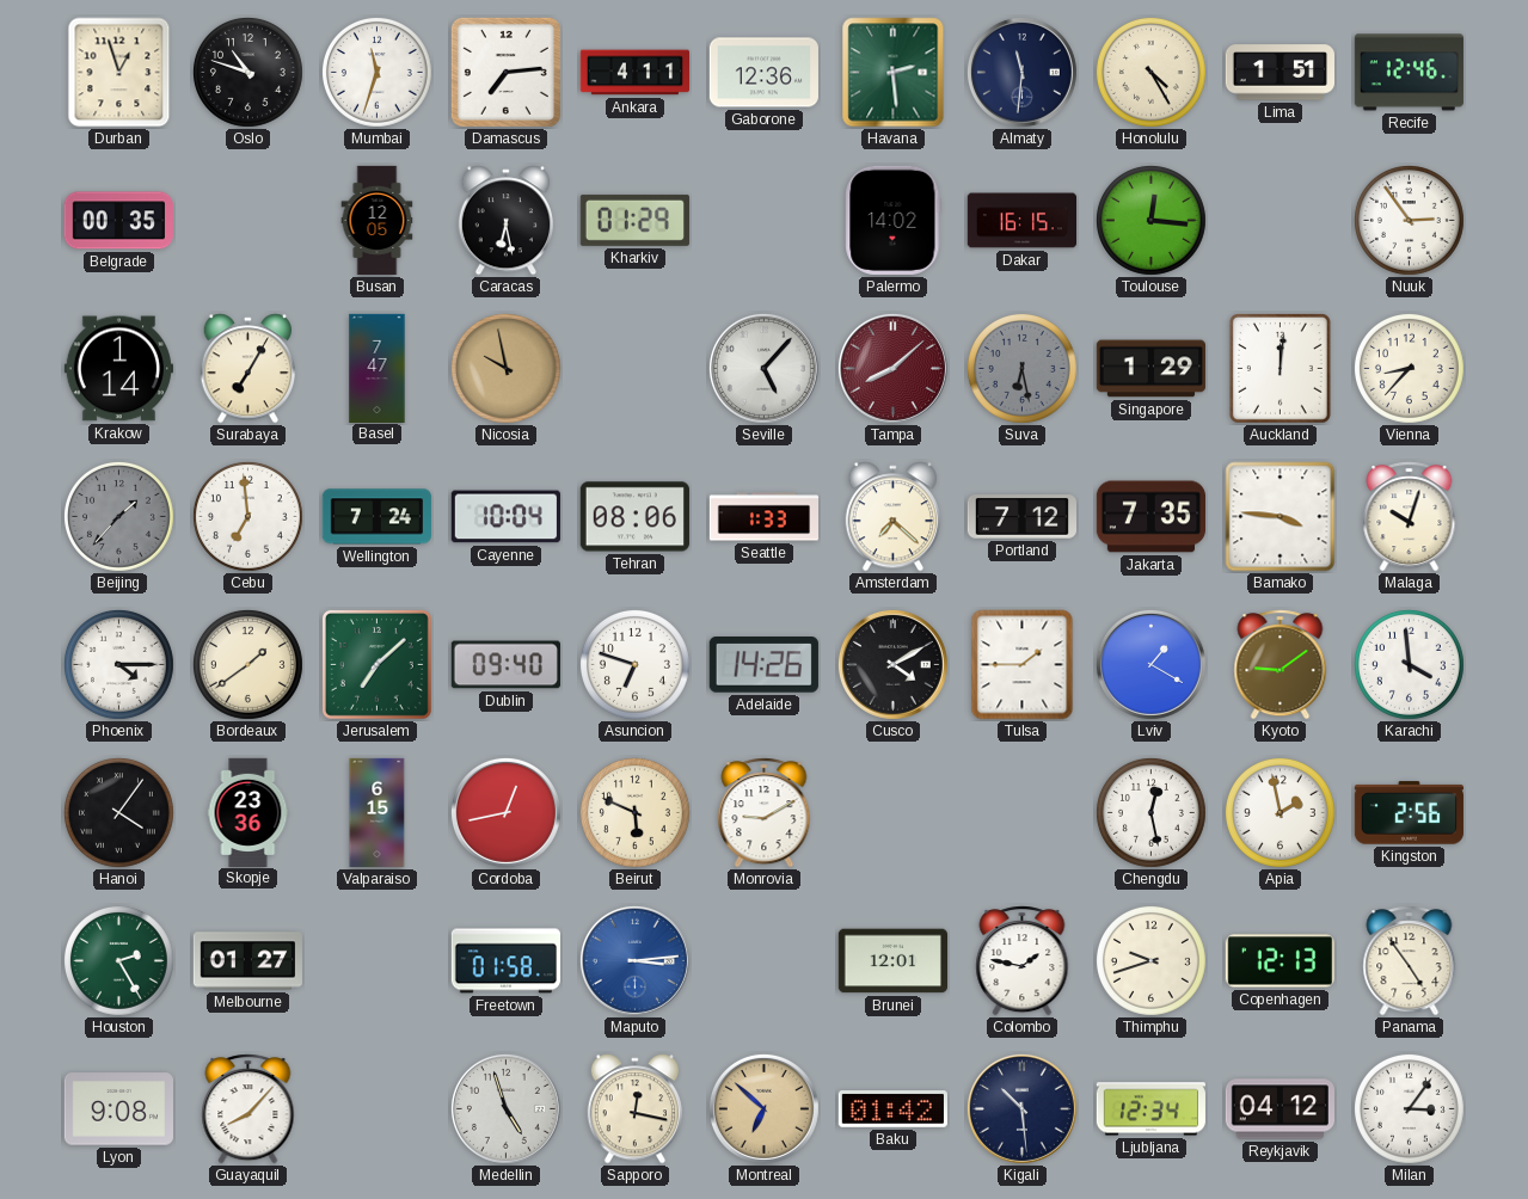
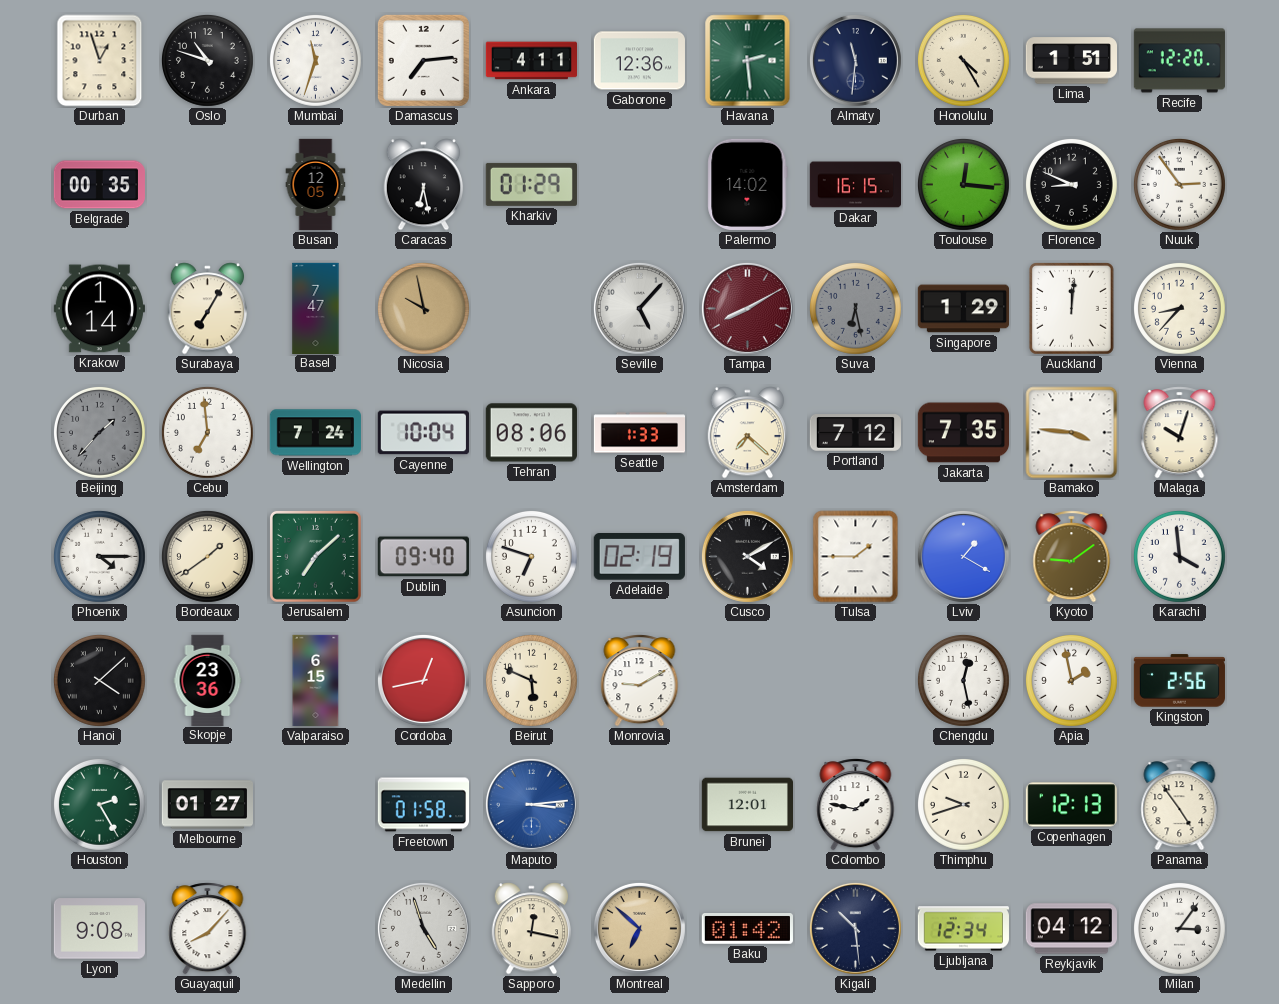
Recife: 12:46 -> 12:20 (1179, 61)
Florence: none -> 8:49 (1071, 184)
Tampa: 8:08 -> 8:10 (747, 308)
Adelaide: 14:26 -> 02:19 (639, 557)
Hanoi: 4:06 -> 4:08 (99, 680)
